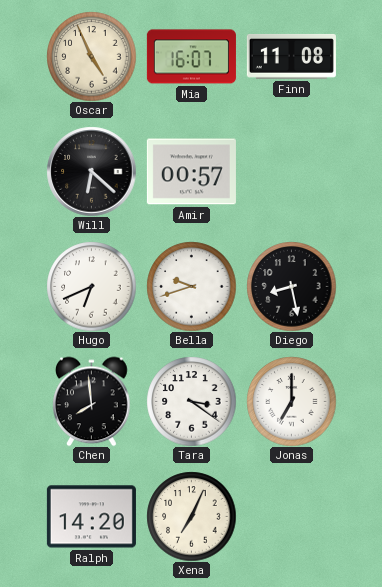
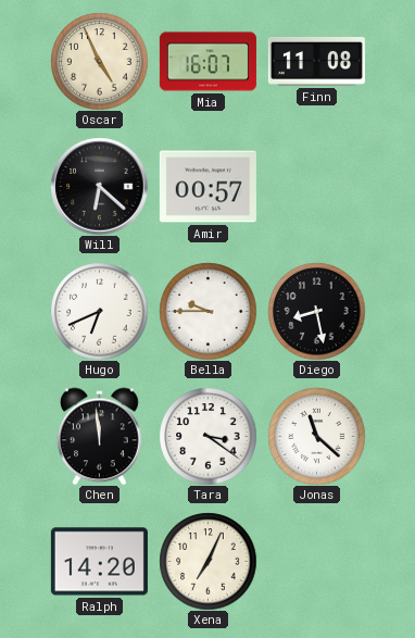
Bella: 9:42 -> 9:45 (207, 311)
Chen: 7:59 -> 11:59 (100, 436)
Jonas: 7:00 -> 11:22 (316, 436)
